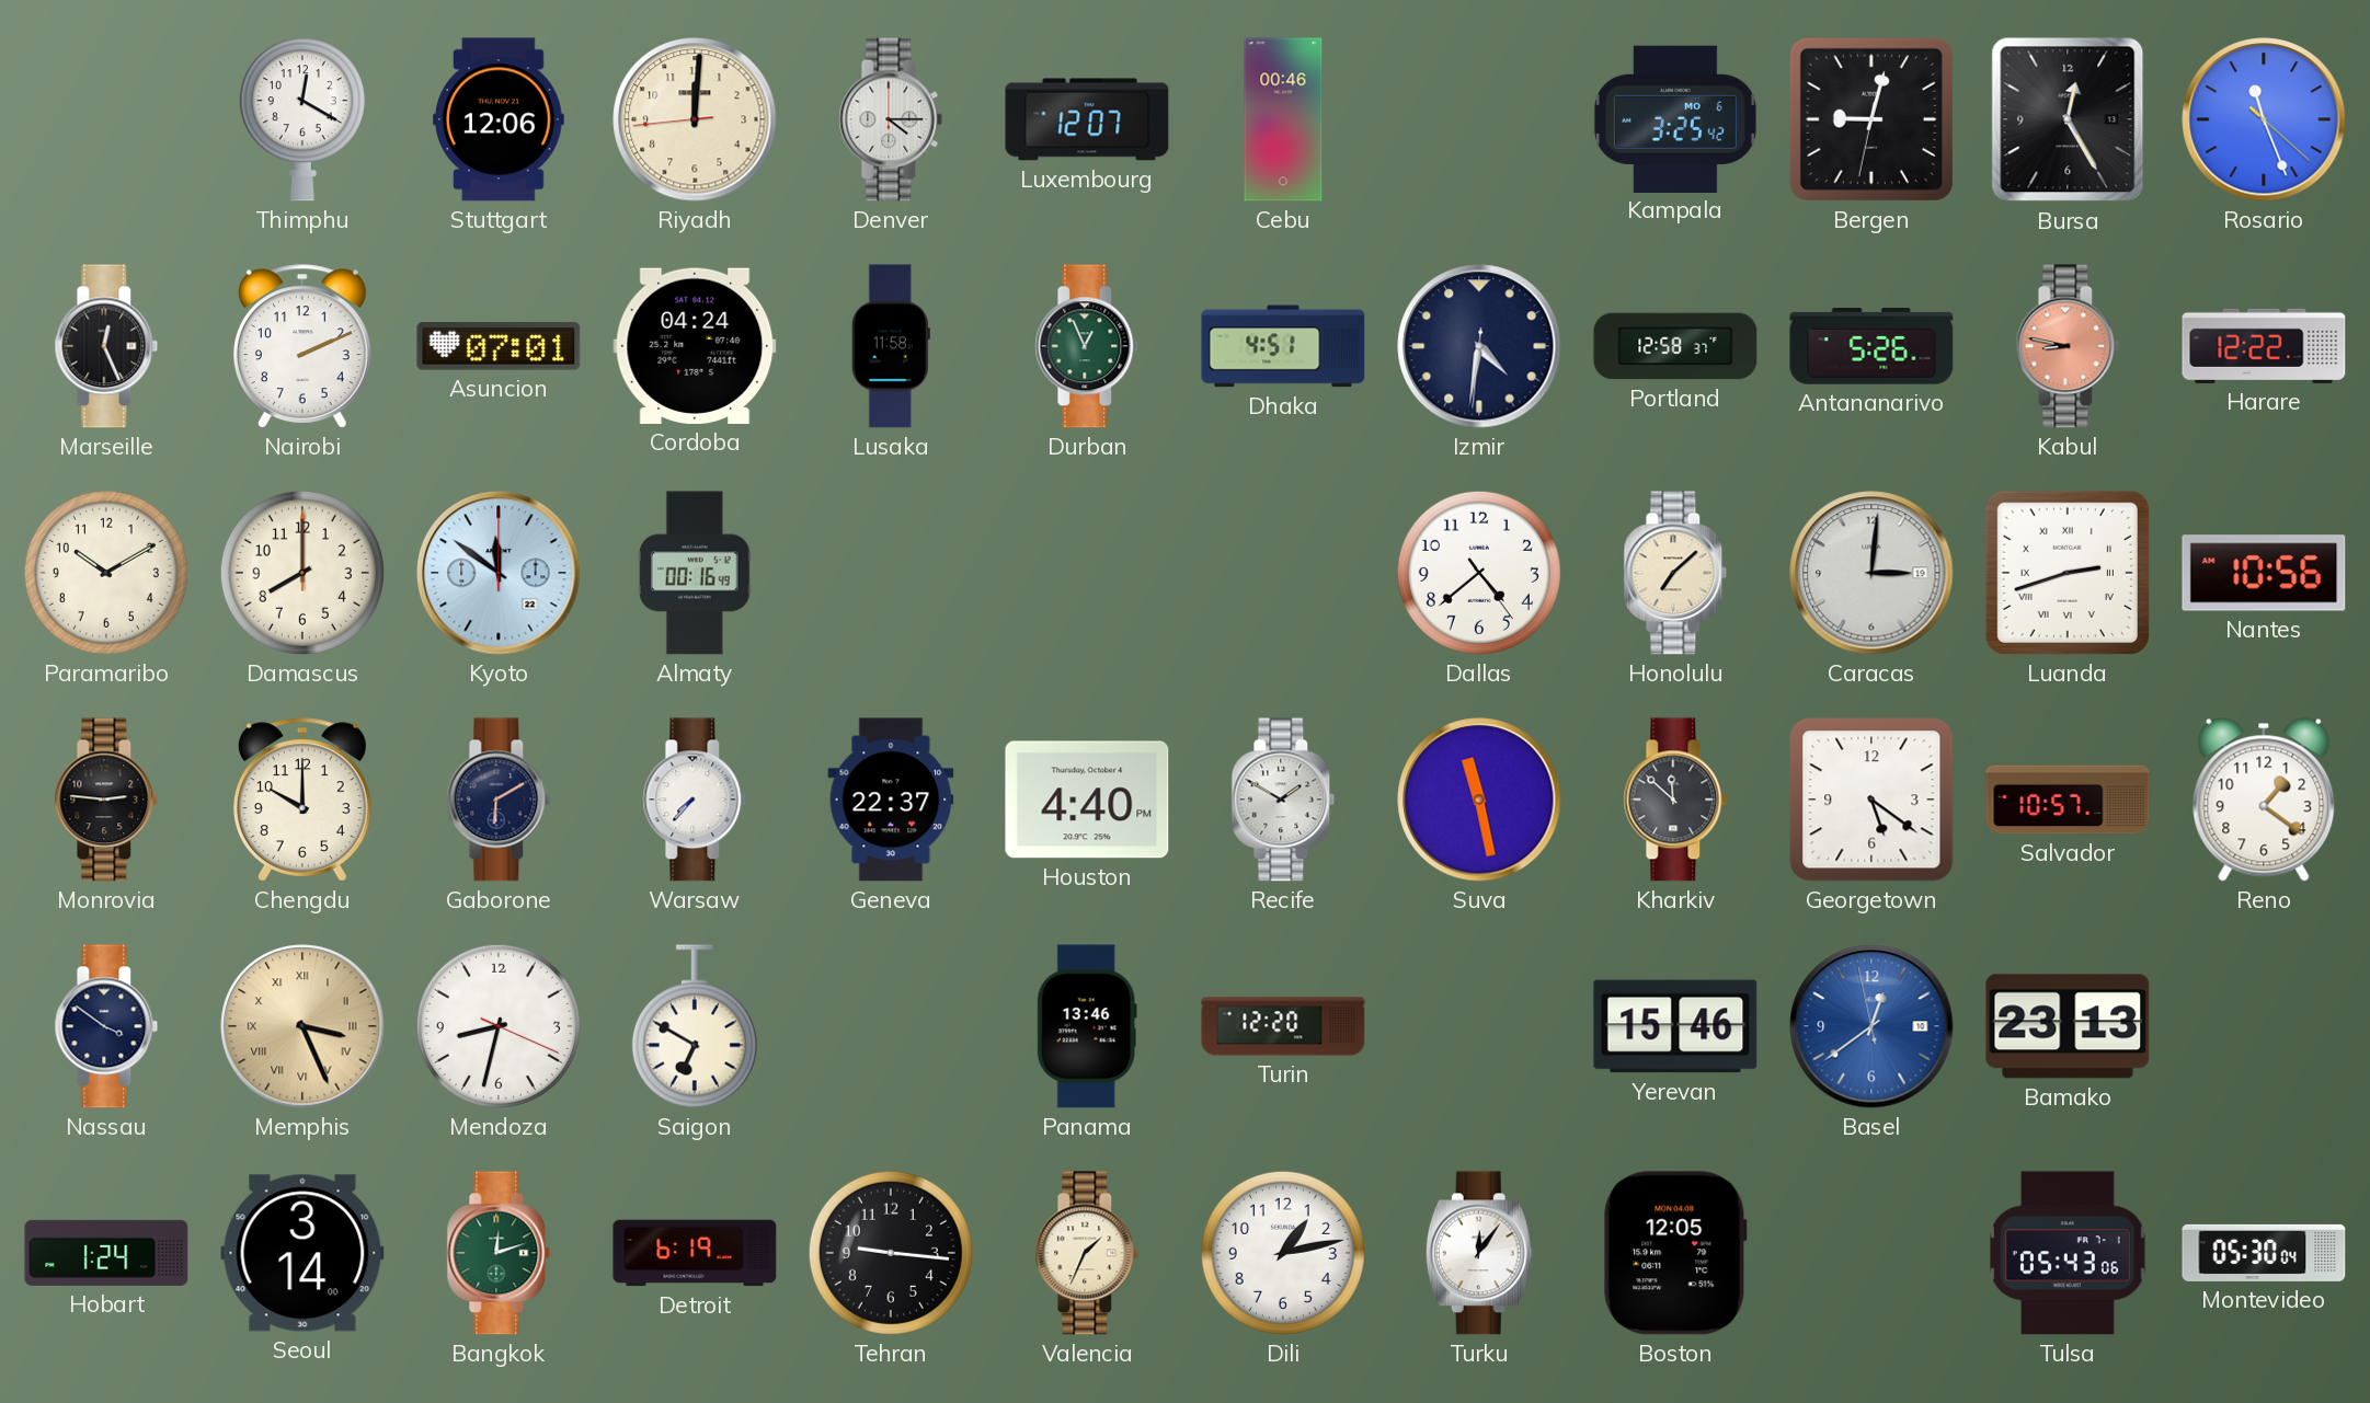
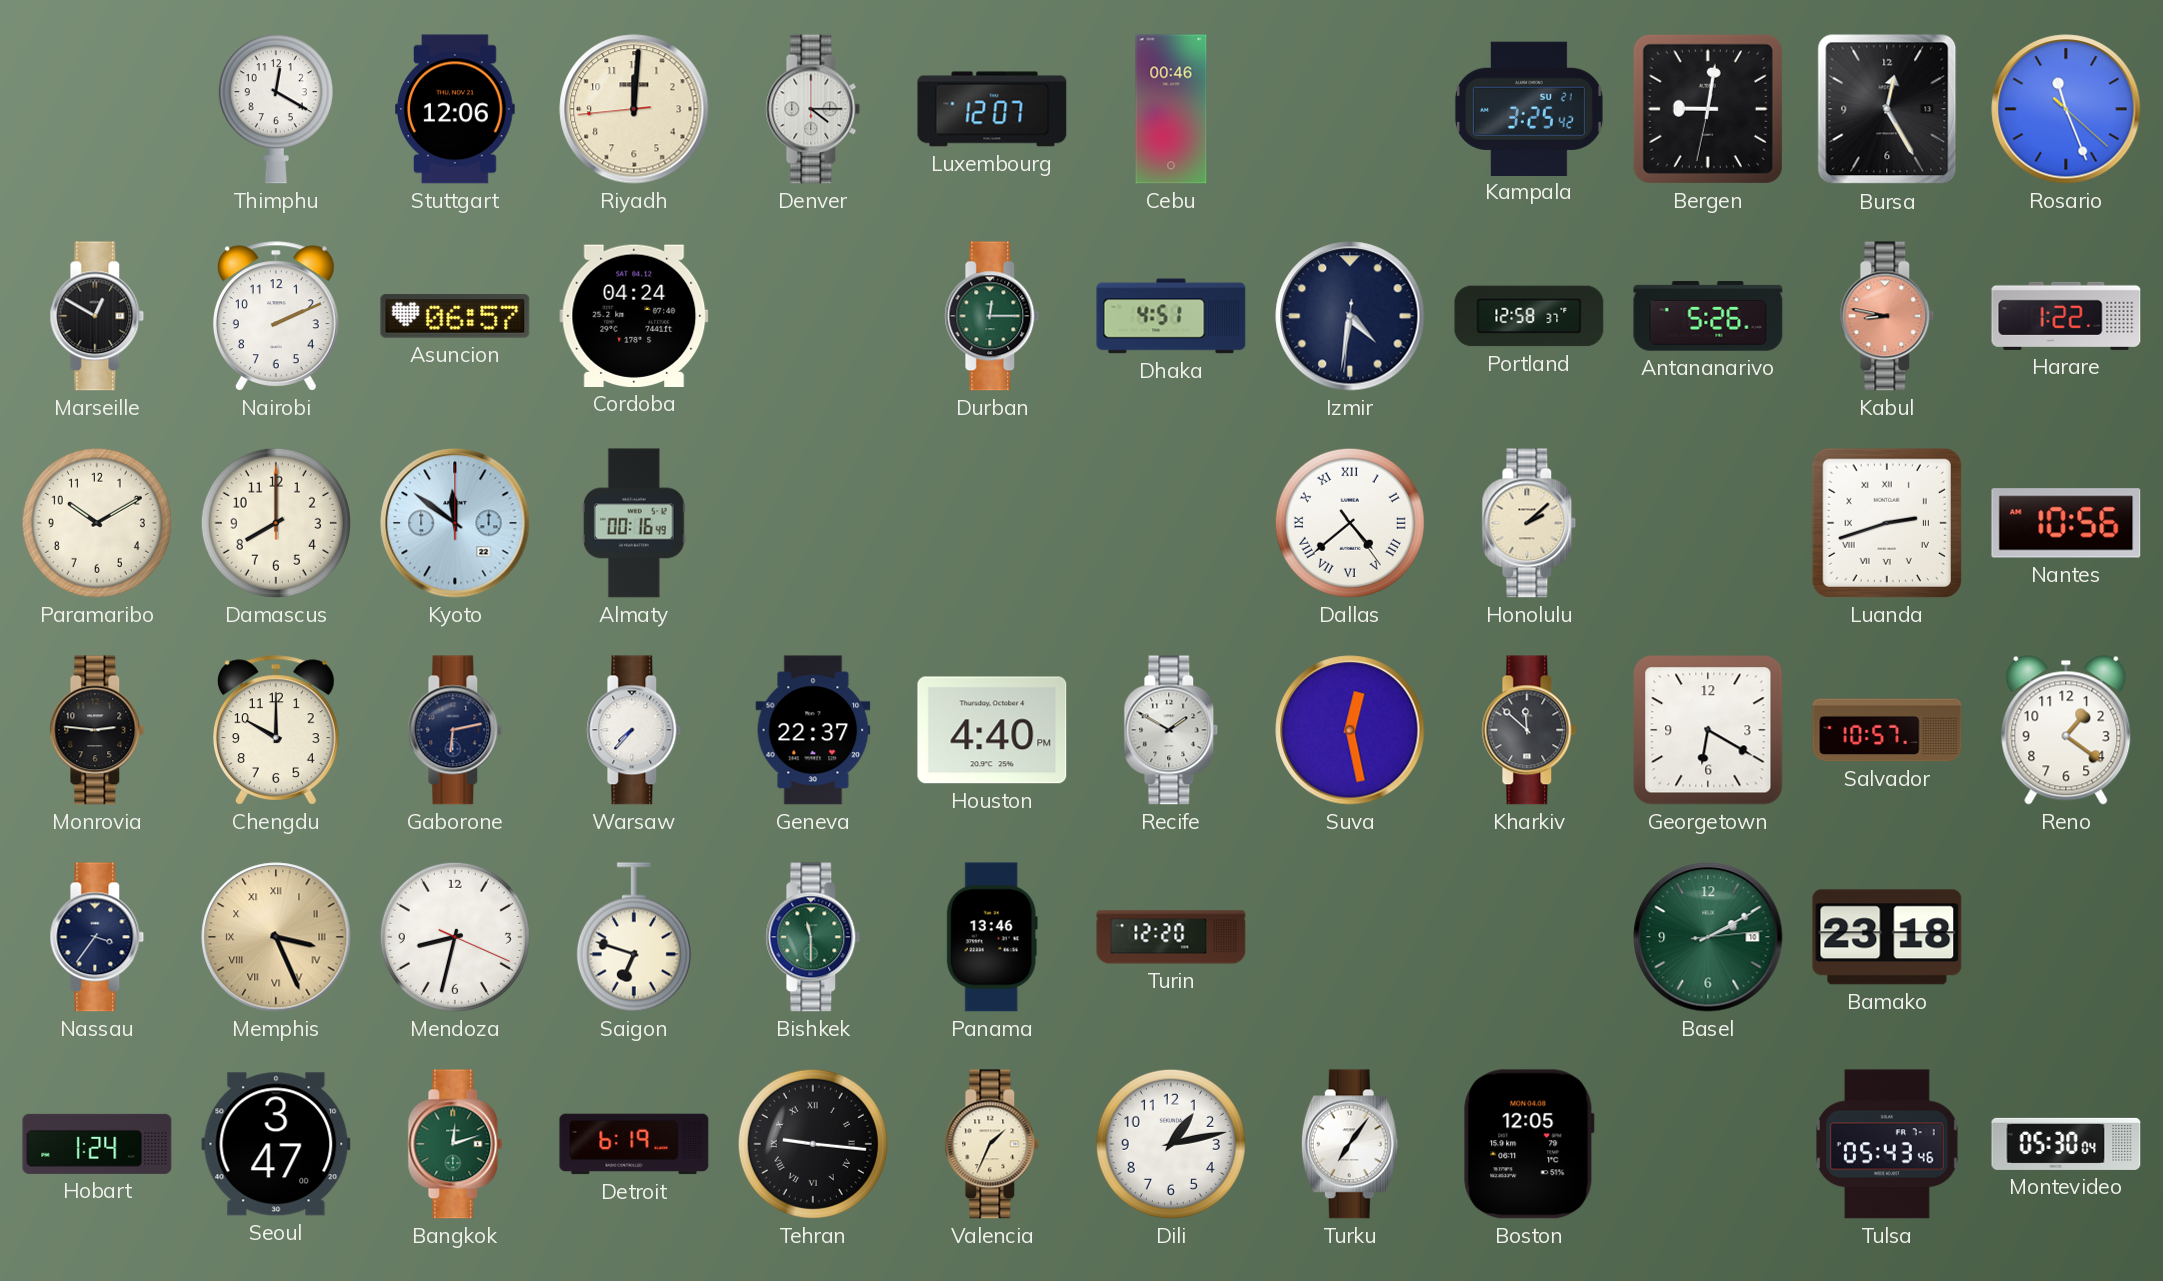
Kampala date: MO 6 -> SU 21 (1529, 108)
Bergen: 9:02 -> 9:01 (1708, 109)
Marseille: 12:26 -> 12:50 (97, 316)
Asuncion: 07:01 -> 06:57 (455, 316)
Lusaka: 11:58 -> none (891, 346)
Durban: 12:56 -> 12:15 (992, 316)
Harare: 12:22 -> 1:22 (2066, 316)
Dallas numerals: Arabic -> Roman (1350, 523)
Honolulu: 7:08 -> 2:08 (1529, 523)
Caracas: 3:01 -> none (1871, 573)
Gaborone: 6:10 -> 6:13 (455, 730)
Suva: 11:28 -> 12:28 (1350, 730)
Georgetown: 5:21 -> 6:20 (1708, 730)
Nassau: 3:51 -> 3:36 (97, 937)
Saigon: 6:50 -> 6:48 (634, 937)
Bishkek: none -> 11:30 (813, 937)
Yerevan: 15:46 -> none (1675, 1026)
Basel: 12:38 -> 2:10 (1708, 937)
Basel dial: blue -> green (1708, 937)
Bamako: 23:13 -> 23:18 (1887, 937)
Seoul: 3:14 -> 3:47 (276, 1144)
Tehran numerals: Arabic -> Roman (813, 1144)
Turku: 12:06 -> 7:06 (1350, 1144)
Tulsa: 05:43:06 -> 05:43:46 (1887, 1144)
